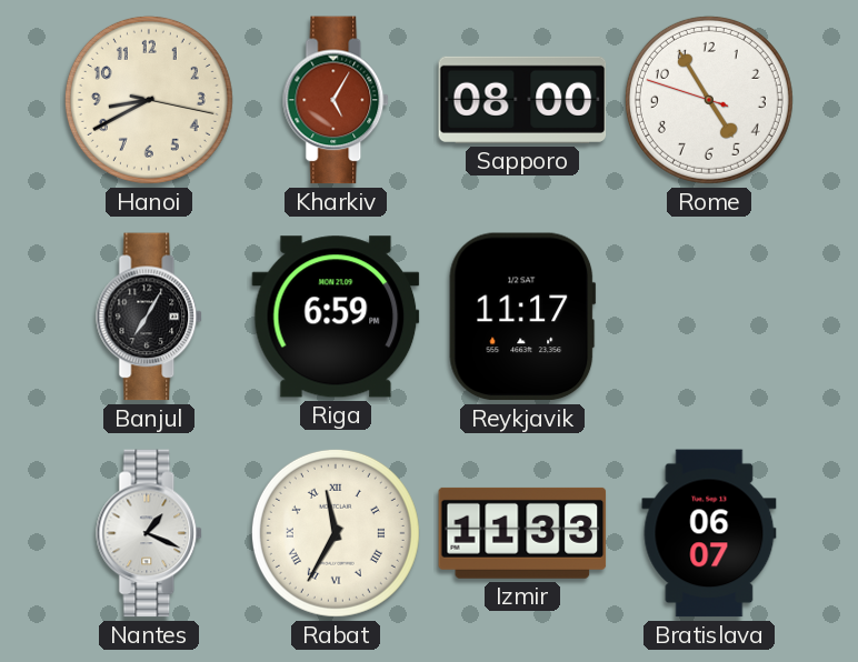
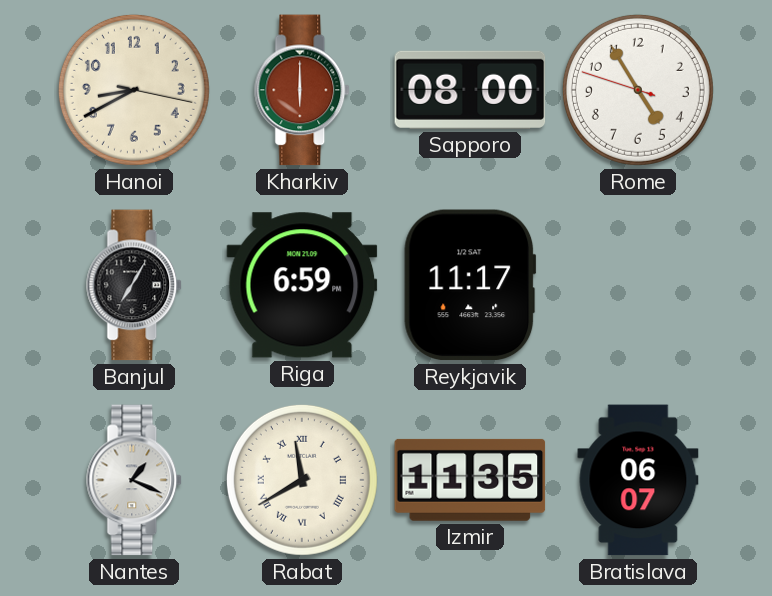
Kharkiv: 5:05 -> 6:00 (303, 90)
Rabat: 11:35 -> 11:40 (302, 480)
Izmir: 11:33 -> 11:35 (470, 480)
